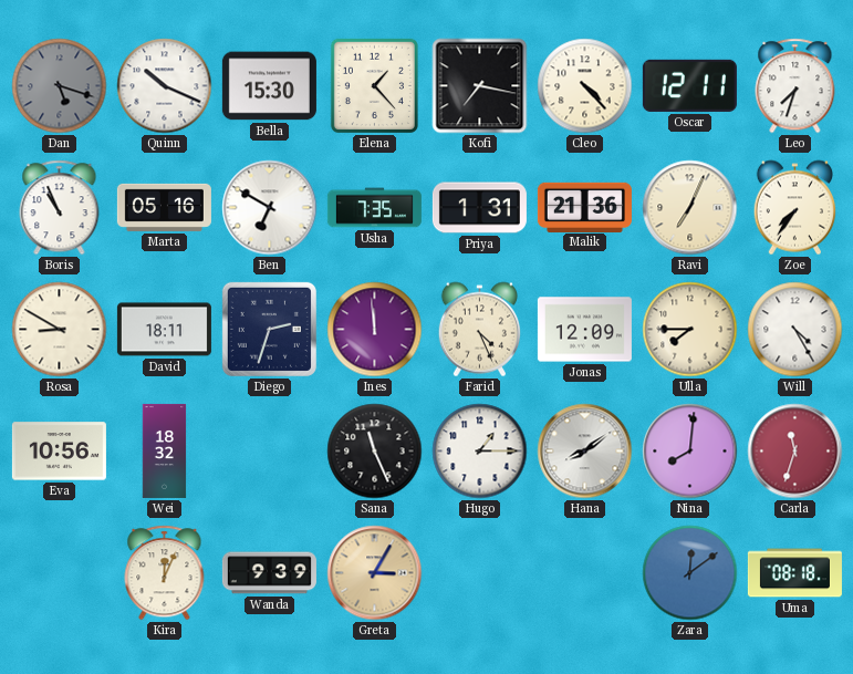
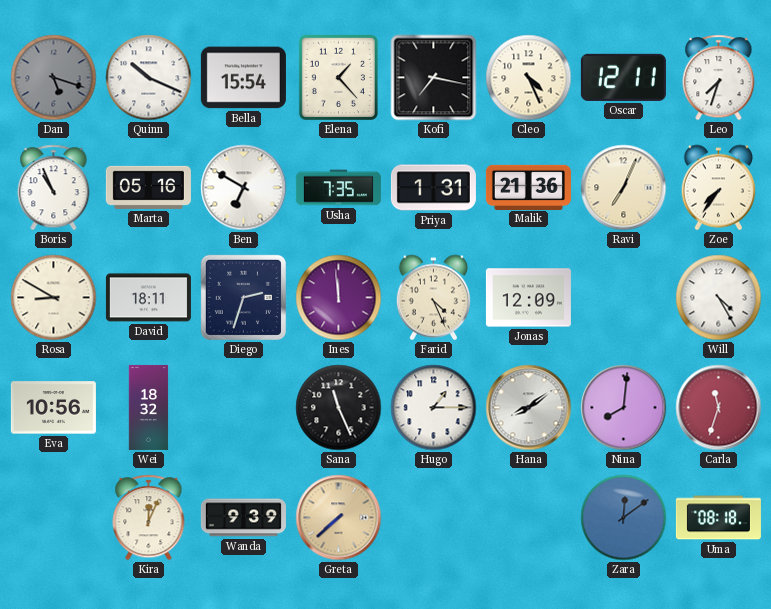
Bella: 15:30 -> 15:54 (243, 78)
Cleo: 4:23 -> 4:26 (529, 78)
Ulla: 7:45 -> none (690, 330)
Greta: 3:05 -> 7:38 (339, 518)
